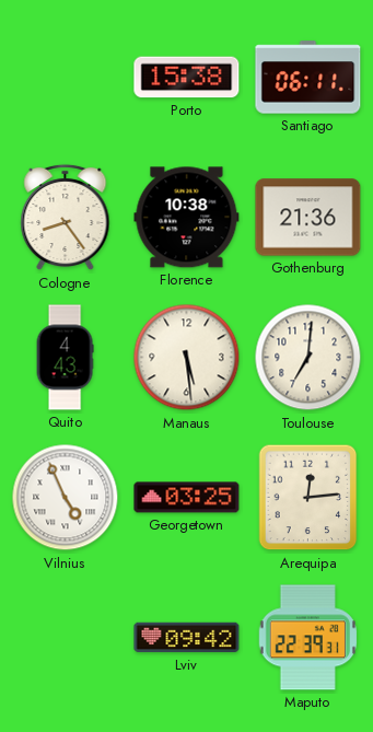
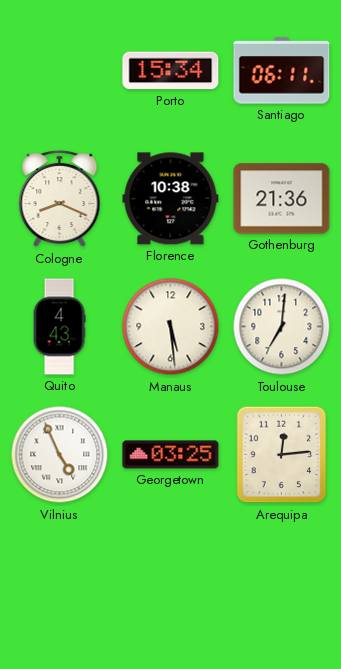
Porto: 15:38 -> 15:34 (171, 71)
Cologne: 8:24 -> 8:19 (60, 199)
Lviv: 09:42 -> none (187, 638)
Maputo: 22:39 -> none (307, 638)
